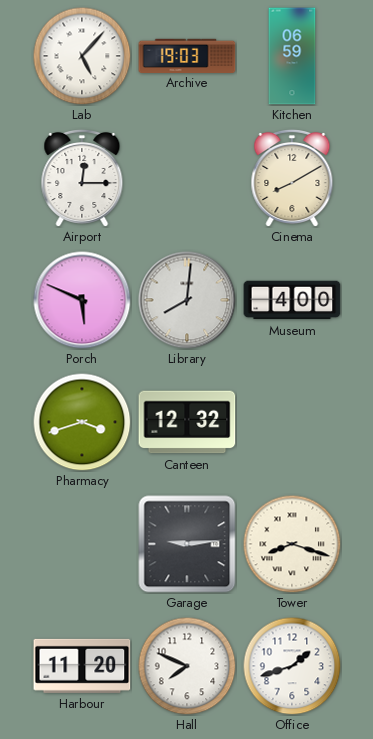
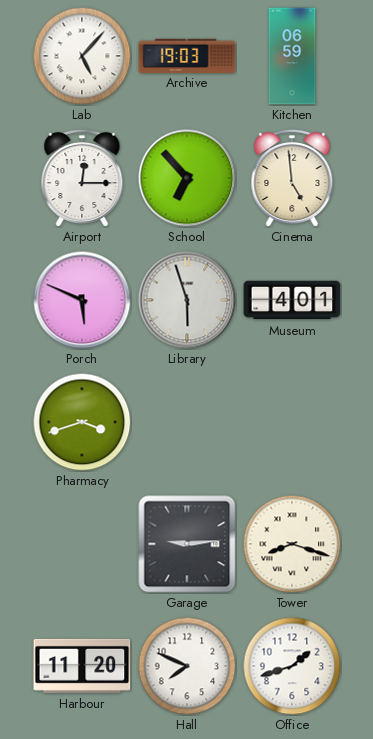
School: none -> 6:53 (187, 178)
Cinema: 8:10 -> 4:59 (292, 177)
Library: 8:01 -> 5:57 (187, 300)
Museum: 4:00 -> 4:01 (292, 300)
Canteen: 12:32 -> none (187, 422)
